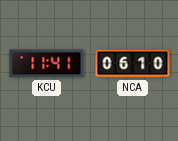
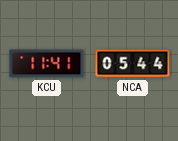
NCA: 06:10 -> 05:44 (133, 64)
